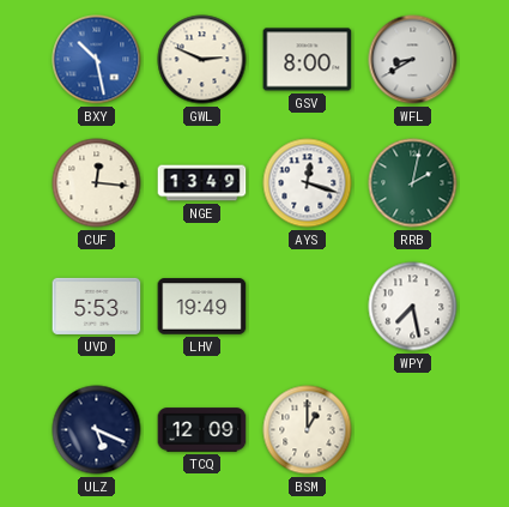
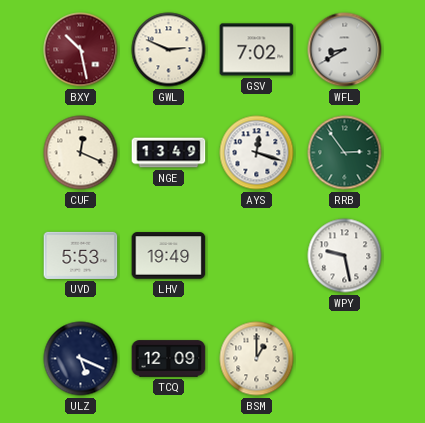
BXY dial: blue -> burgundy (81, 50)
GSV: 8:00 -> 7:02 (257, 50)
CUF: 12:16 -> 12:19 (81, 153)
RRB: 2:02 -> 2:54 (345, 153)
WPY: 7:28 -> 9:28 (345, 256)
